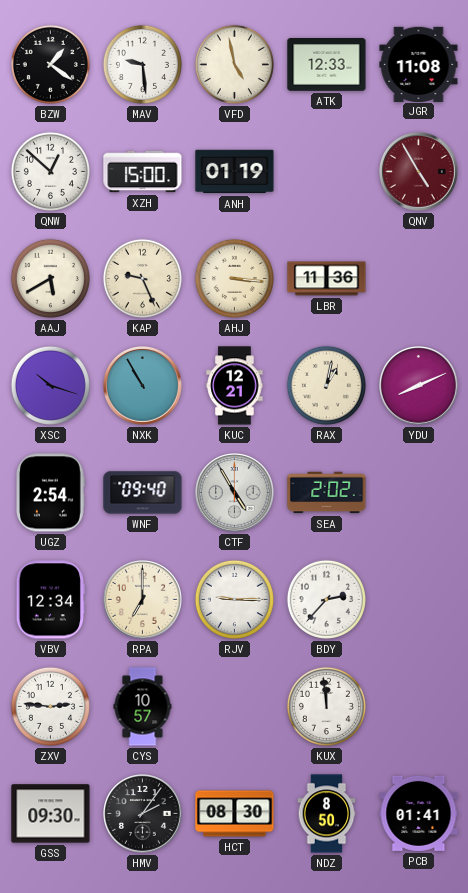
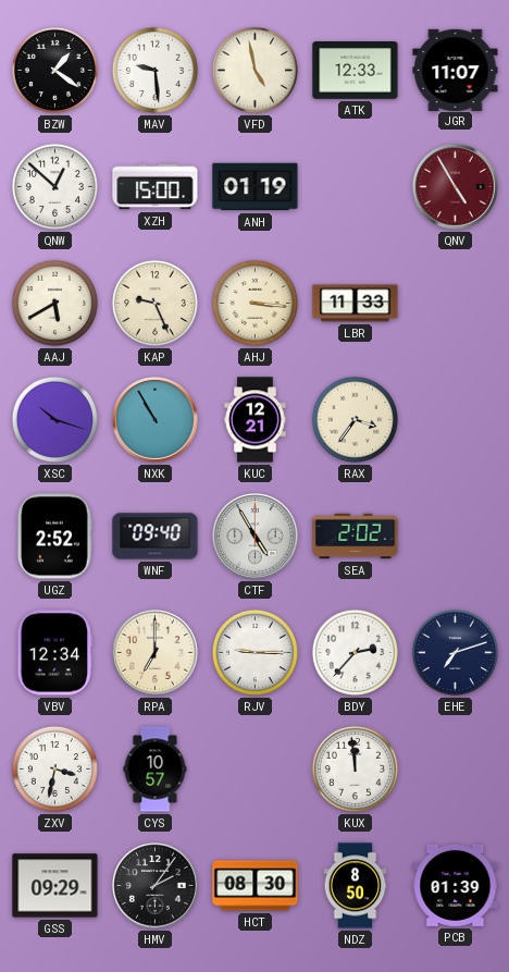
JGR: 11:08 -> 11:07 (456, 70)
LBR: 11:36 -> 11:33 (356, 304)
RAX: 1:02 -> 3:36 (355, 419)
YDU: 8:11 -> none (419, 386)
UGZ: 2:54 -> 2:52 (55, 537)
EHE: none -> 7:12 (455, 652)
ZXV: 2:46 -> 3:32 (54, 768)
GSS: 09:30 -> 09:29 (55, 886)
PCB: 01:41 -> 01:39 (456, 885)
